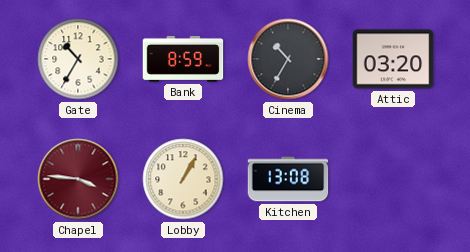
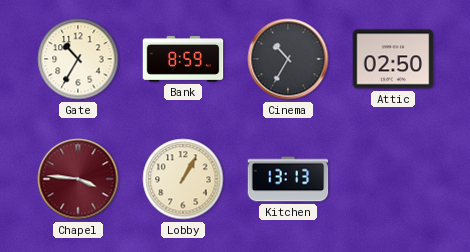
Attic: 03:20 -> 02:50 (393, 59)
Kitchen: 13:08 -> 13:13 (288, 179)
